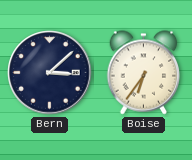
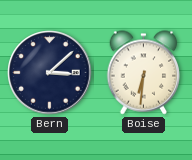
Boise: 6:36 -> 6:31 (144, 73)
